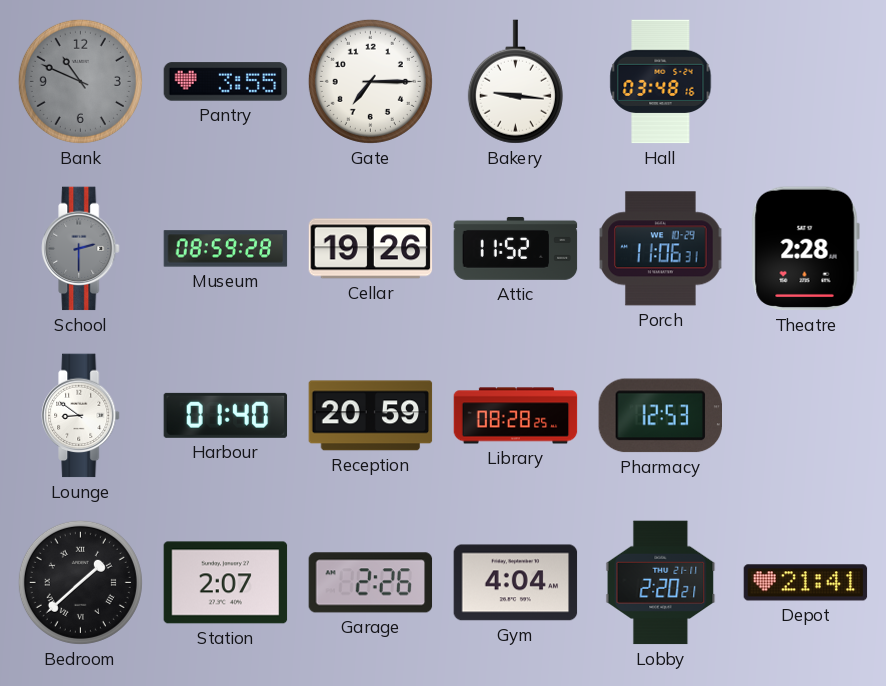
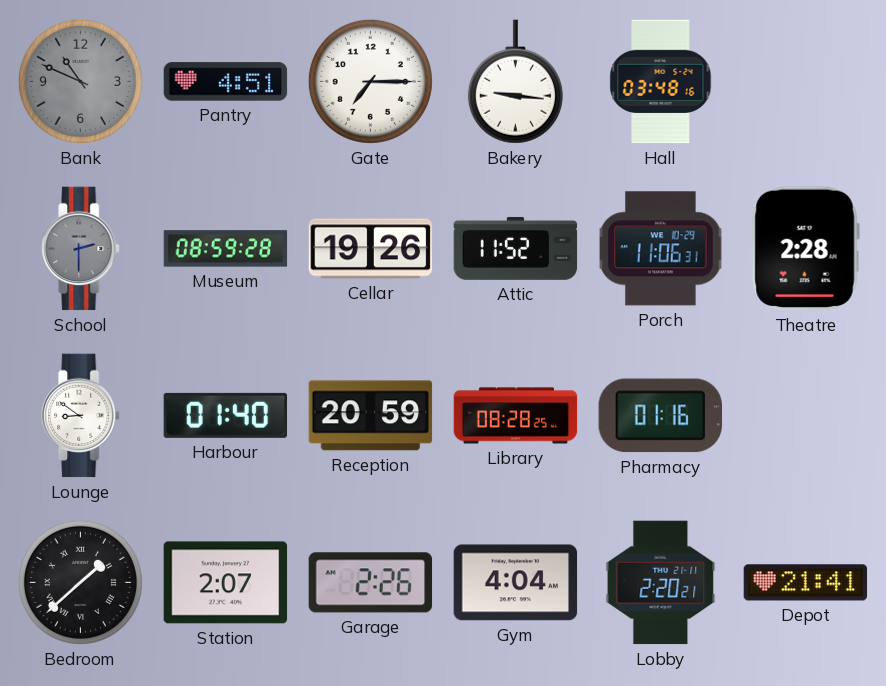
Pantry: 3:55 -> 4:51 (226, 82)
Pharmacy: 12:53 -> 01:16 (660, 416)
